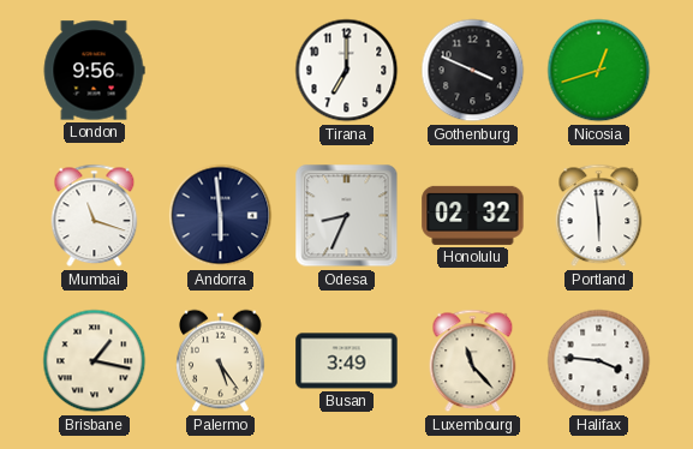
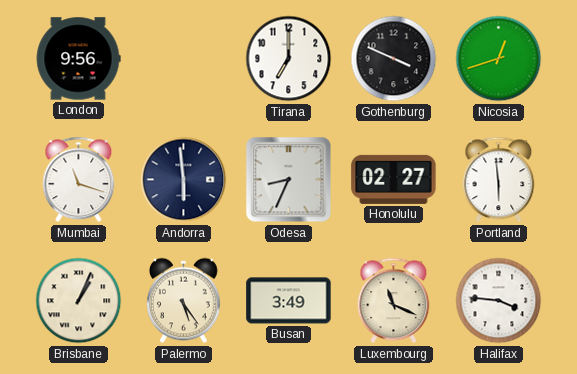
Honolulu: 02:32 -> 02:27 (394, 179)
Brisbane: 1:17 -> 1:04 (79, 301)
Luxembourg: 11:23 -> 11:19 (394, 301)
